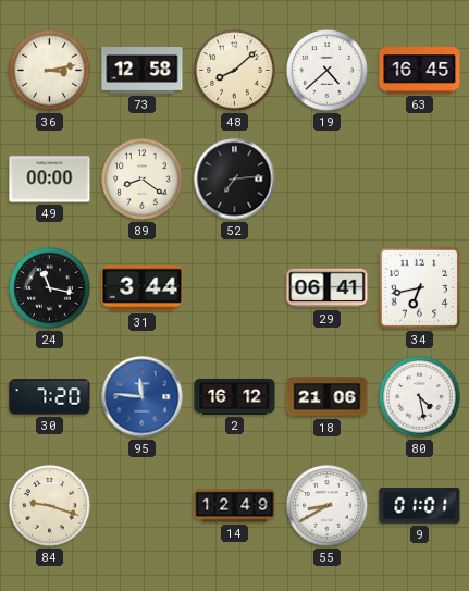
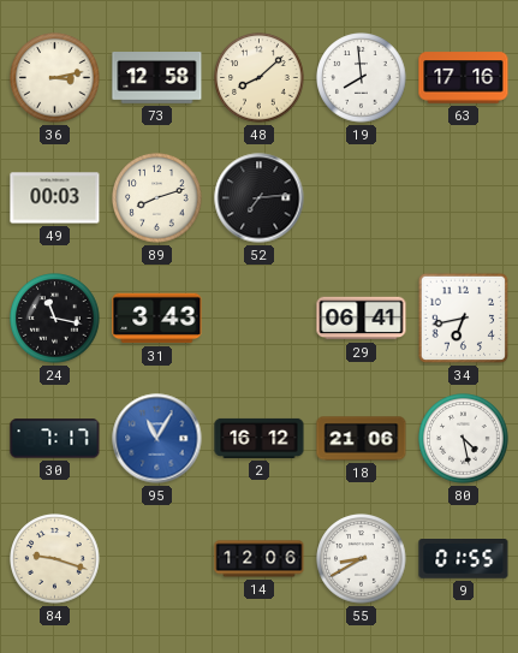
19: 4:38 -> 7:59 (362, 78)
63: 16:45 -> 17:16 (464, 78)
49: 00:00 -> 00:03 (55, 198)
89: 8:21 -> 8:12 (157, 198)
31: 3:44 -> 3:43 (157, 319)
30: 7:20 -> 7:17 (55, 439)
95: 11:46 -> 11:05 (157, 439)
14: 12:49 -> 12:06 (260, 559)
9: 01:01 -> 01:55 (464, 559)
